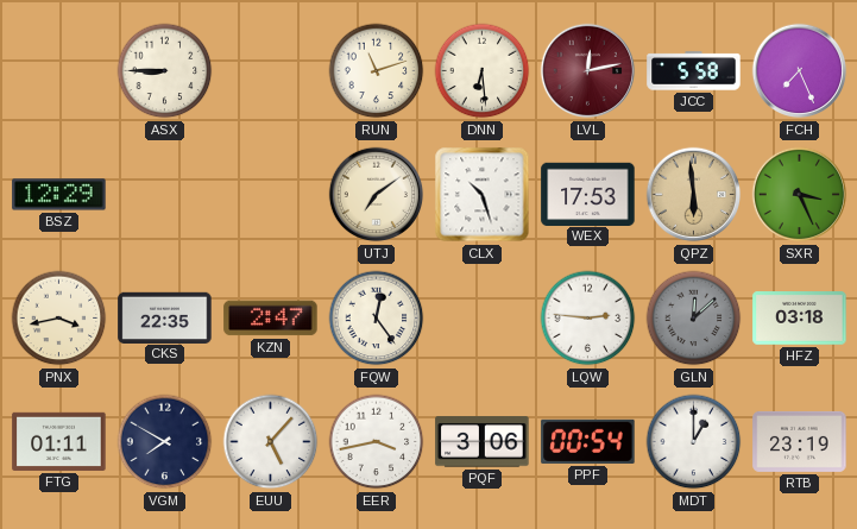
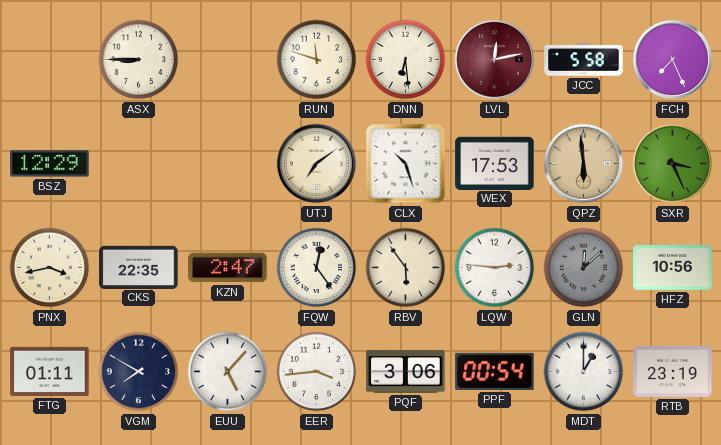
RUN: 11:12 -> 11:48 (317, 60)
RBV: none -> 5:54 (406, 268)
HFZ: 03:18 -> 10:56 (673, 268)
EER: 3:43 -> 3:44 (317, 372)
